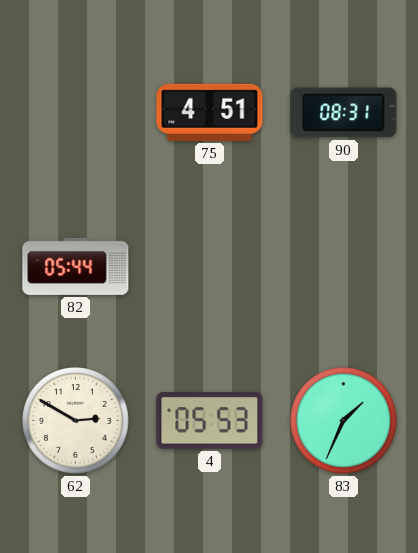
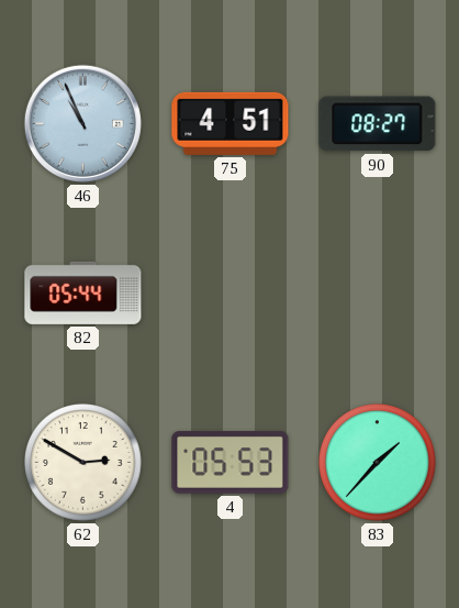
46: none -> 10:56 (82, 123)
90: 08:31 -> 08:27 (378, 124)
83: 1:34 -> 1:37 (378, 463)
